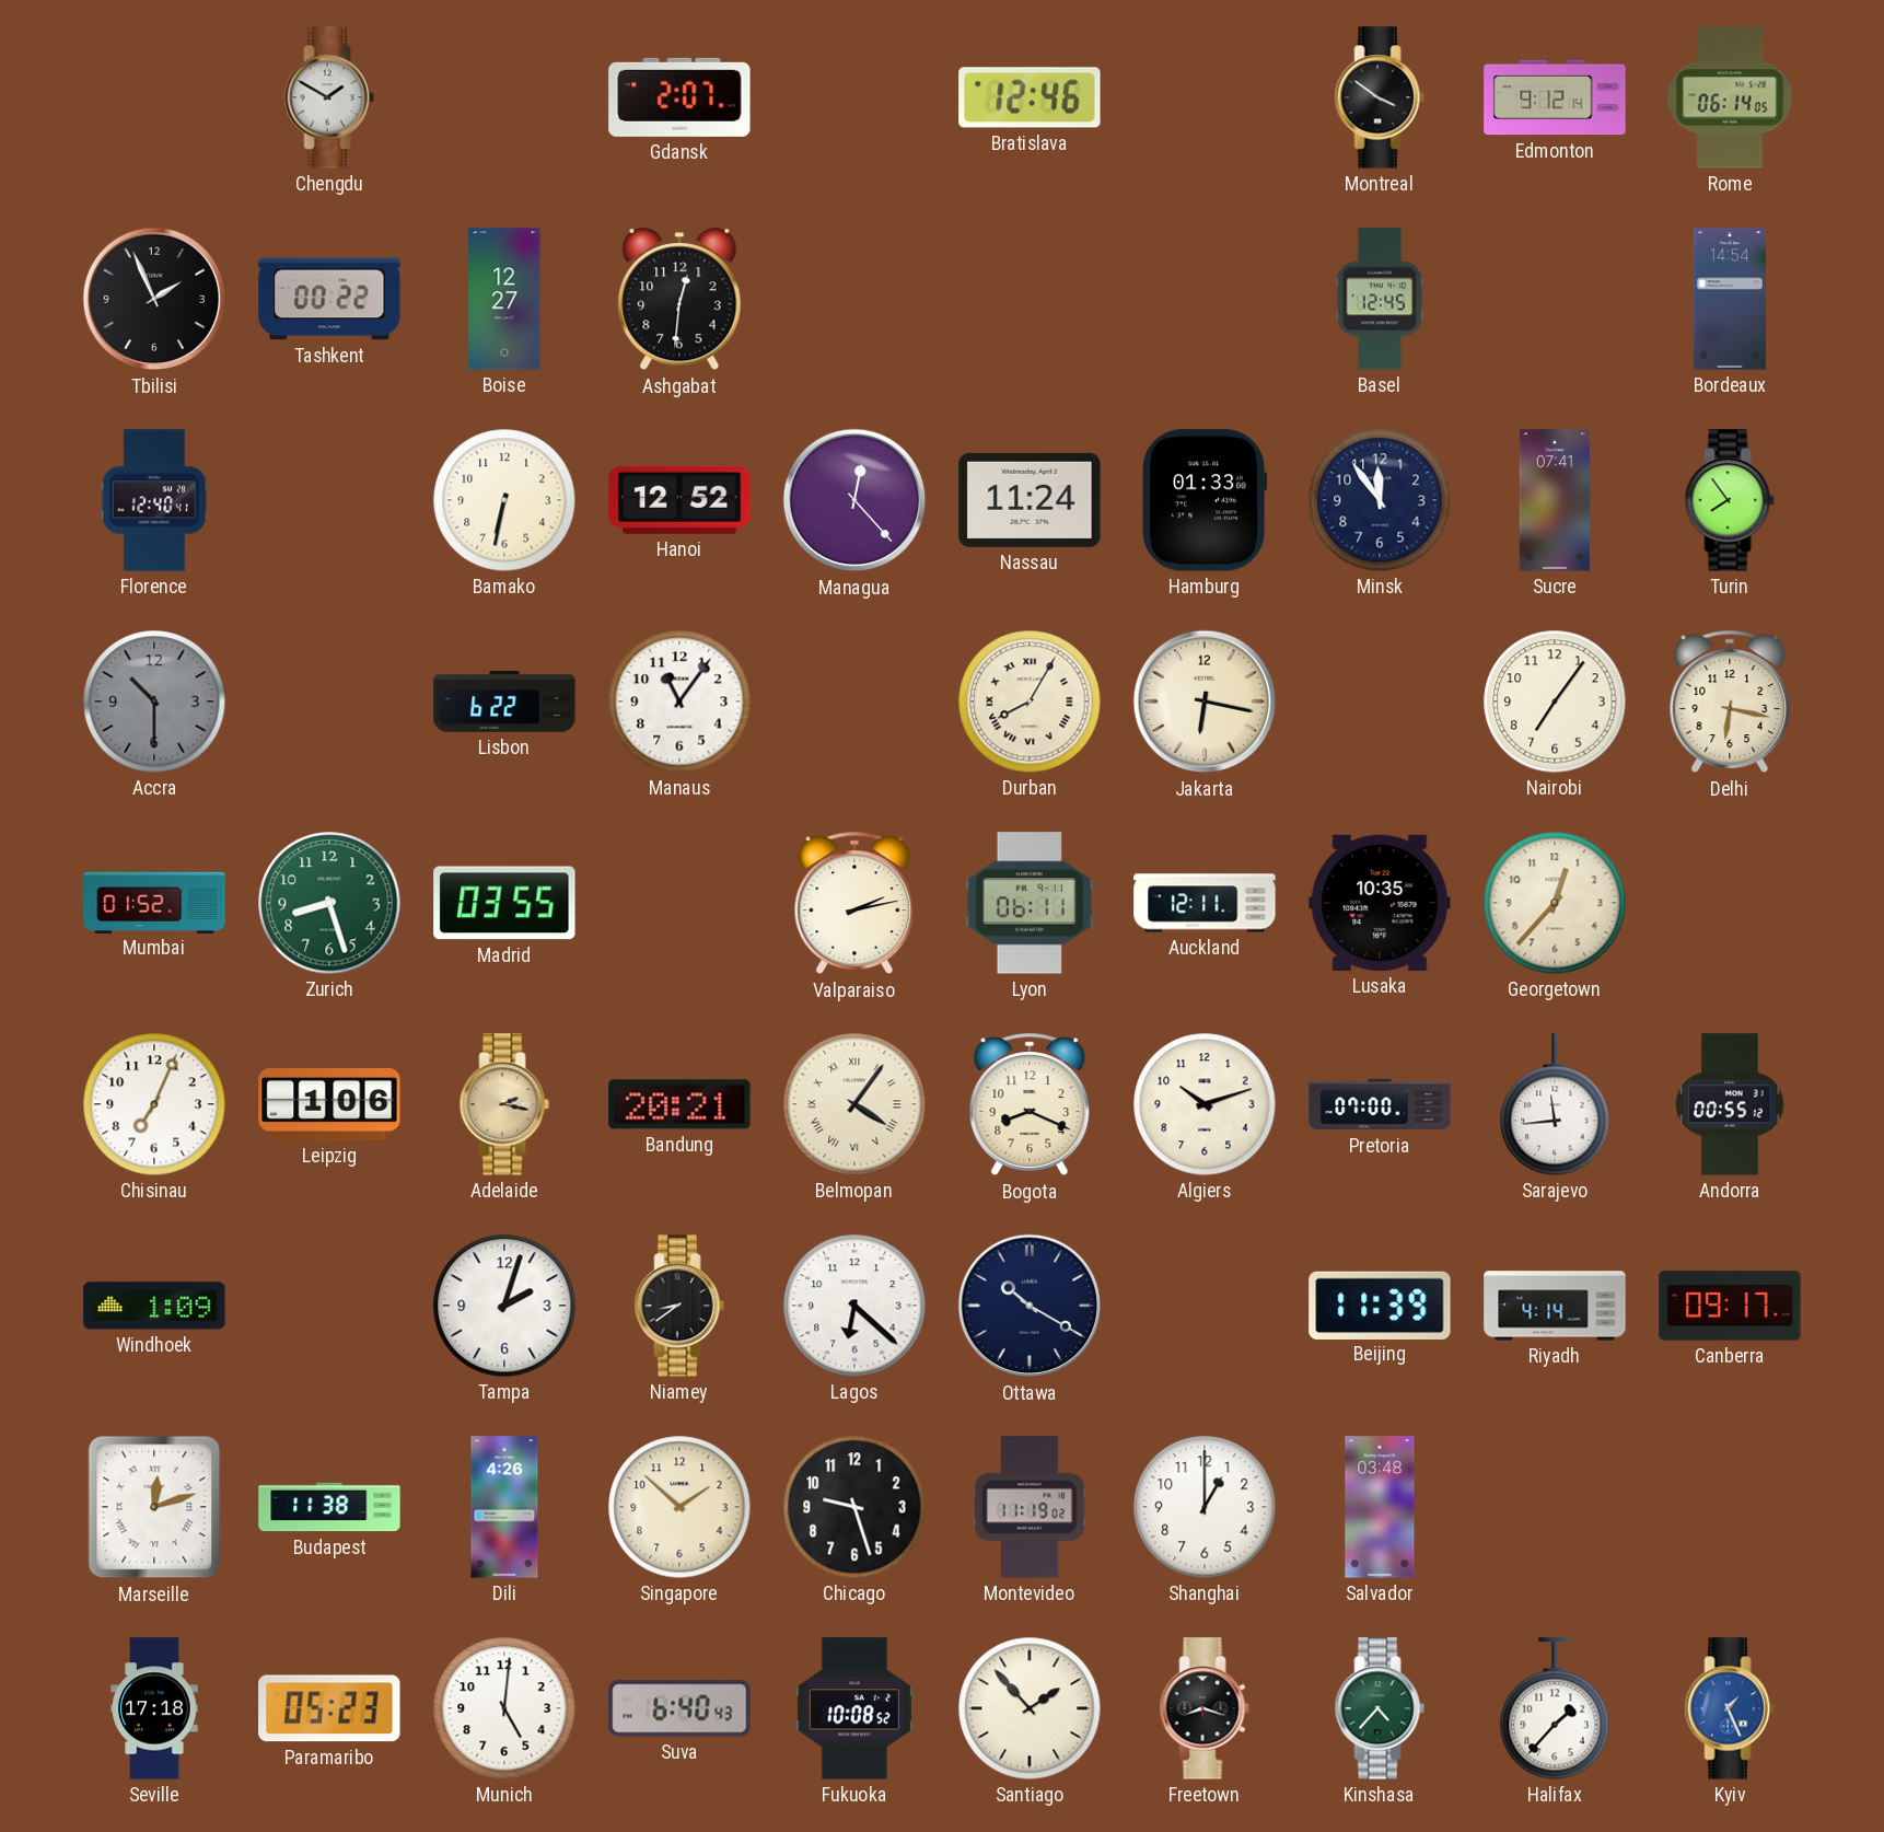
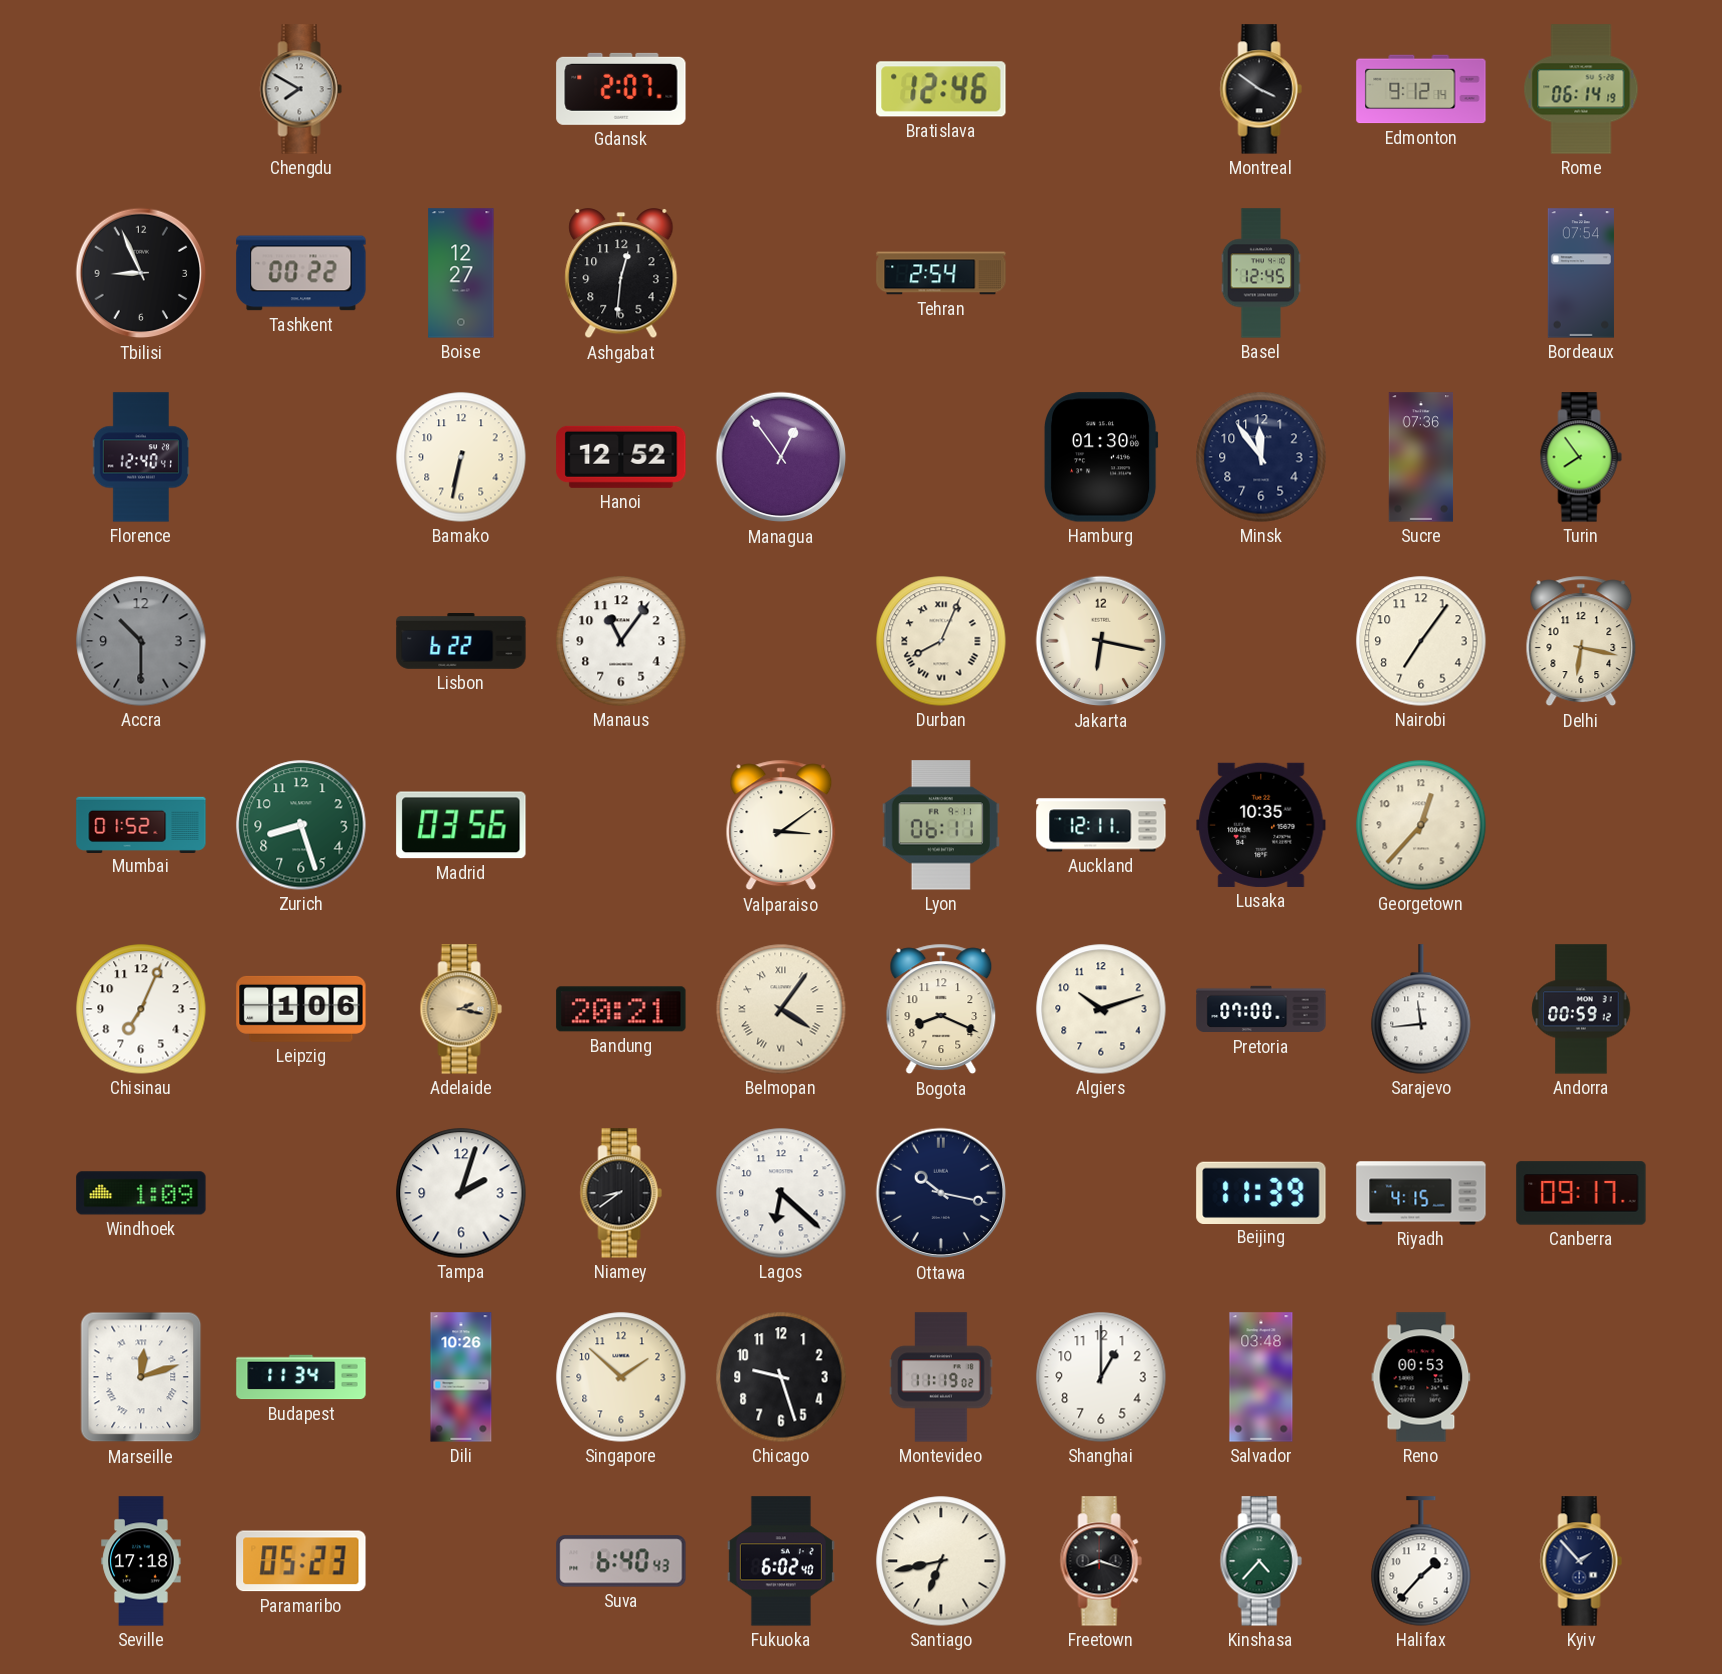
Chengdu: 1:50 -> 7:50 (301, 89)
Rome: 06:14:05 -> 06:14:19 (1581, 89)
Tbilisi: 1:56 -> 8:56 (141, 273)
Tehran: none -> 2:54 (941, 273)
Bordeaux: 14:54 -> 07:54 (1581, 273)
Managua: 12:23 -> 12:54 (781, 457)
Nassau: 11:24 -> none (1030, 500)
Hamburg: 01:33 -> 01:30 (1101, 457)
Sucre: 07:41 -> 07:36 (1421, 457)
Durban: 8:05 -> 8:04 (941, 641)
Madrid: 03:55 -> 03:56 (461, 825)
Valparaiso: 2:13 -> 3:09 (781, 825)
Andorra: 00:55 -> 00:59 (1581, 1009)
Ottawa: 10:20 -> 10:17 (941, 1193)
Riyadh: 4:14 -> 4:15 (1421, 1193)
Budapest: 11:38 -> 11:34 (301, 1377)
Dili: 4:26 -> 10:26 (461, 1377)
Reno: none -> 00:53 (1421, 1377)
Munich: 5:01 -> none (504, 1708)
Fukuoka: 10:08 -> 6:02 (781, 1561)
Santiago: 1:53 -> 6:43 (941, 1561)
Kyiv: 1:26 -> 1:53 (1581, 1561)
Kyiv dial: blue -> navy (1581, 1561)
